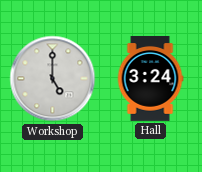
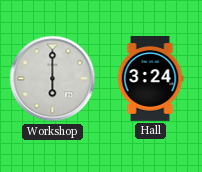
Workshop: 5:00 -> 6:00 (53, 79)
